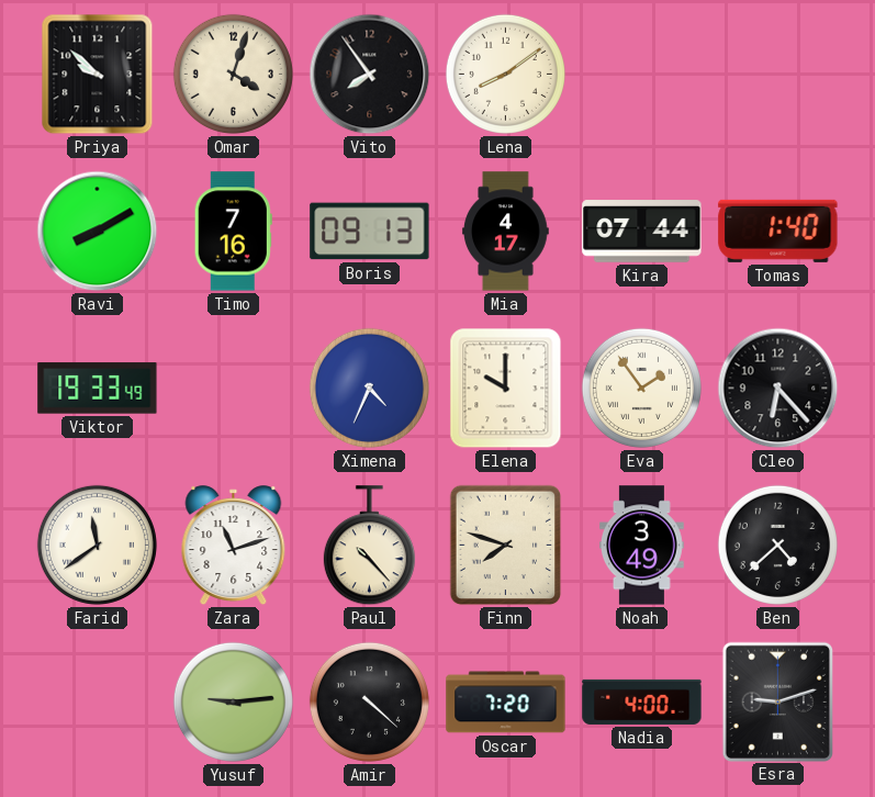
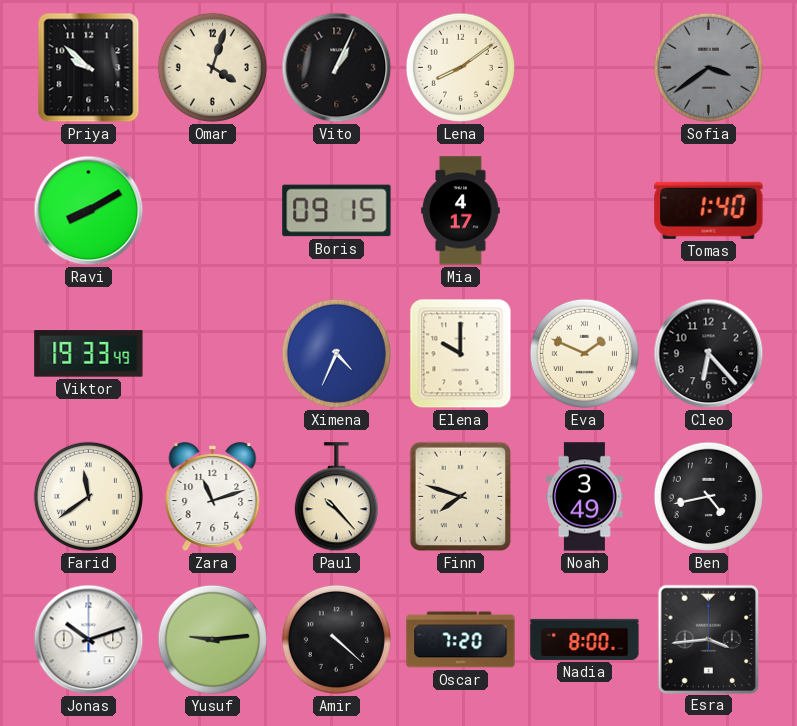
Vito: 7:54 -> 1:04 (337, 68)
Sofia: none -> 3:39 (708, 67)
Timo: 7:16 -> none (233, 232)
Boris: 09:13 -> 09:15 (337, 211)
Kira: 07:44 -> none (642, 232)
Eva: 1:54 -> 1:49 (584, 353)
Ben: 4:38 -> 4:43 (708, 496)
Jonas: none -> 10:12 (89, 640)
Nadia: 4:00 -> 8:00 (585, 639)
Esra: 9:12 -> 3:44 (708, 639)
